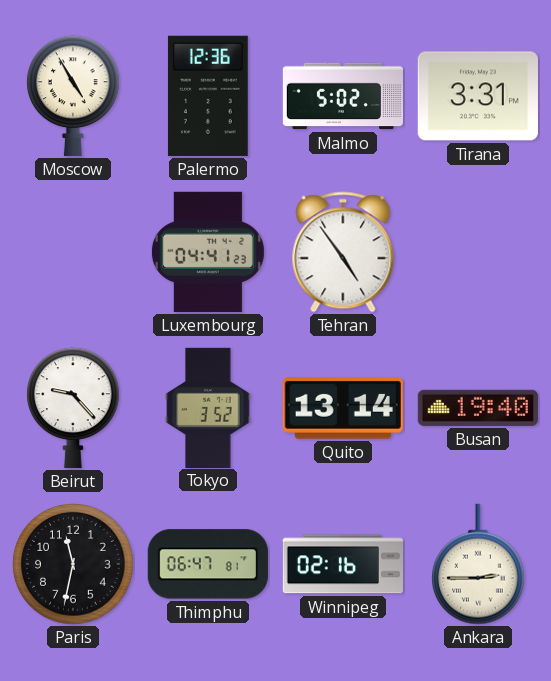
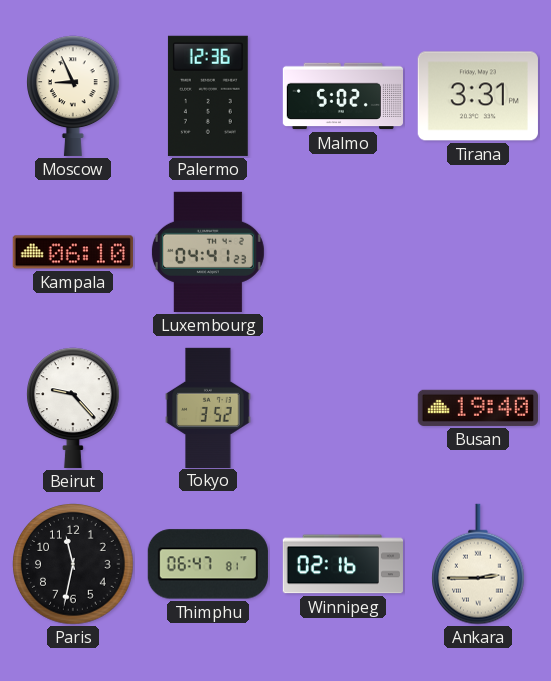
Moscow: 4:55 -> 8:56 (74, 96)
Kampala: none -> 06:10 (73, 252)
Tehran: 4:54 -> none (343, 252)
Quito: 13:14 -> none (343, 408)
